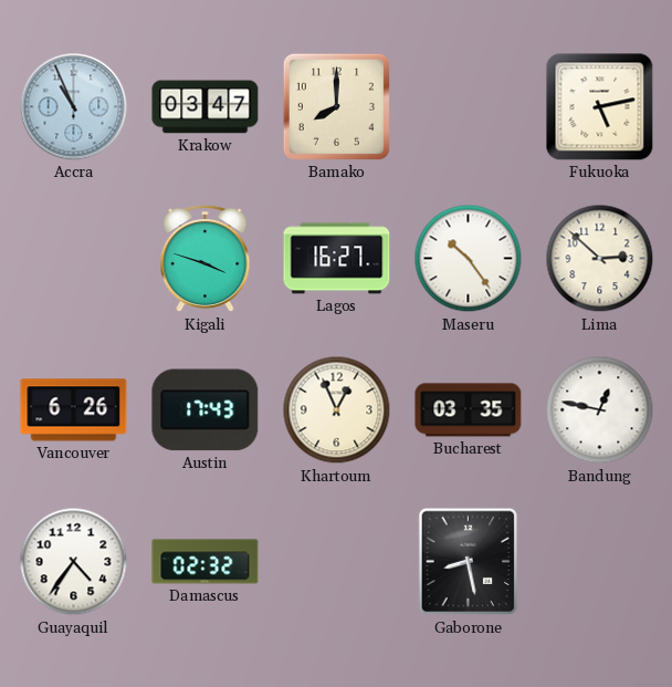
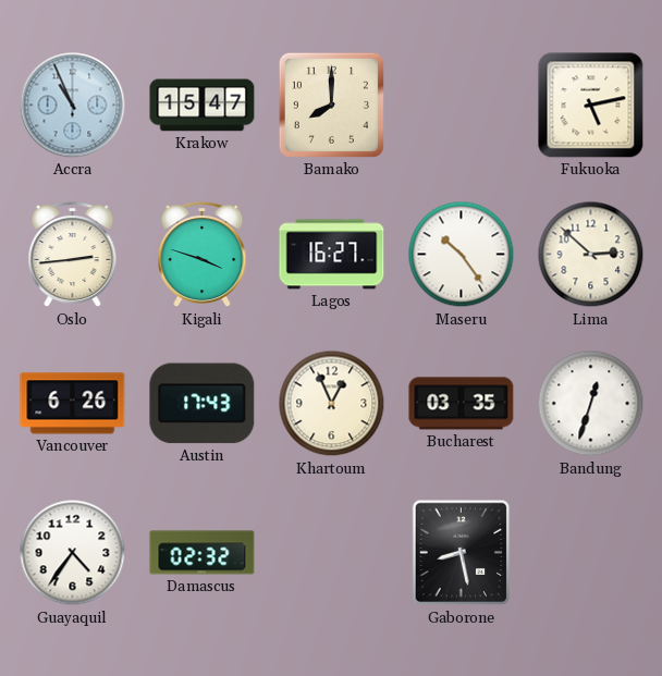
Krakow: 03:47 -> 15:47 (203, 106)
Oslo: none -> 2:44 (73, 255)
Bandung: 12:47 -> 12:33 (591, 404)
